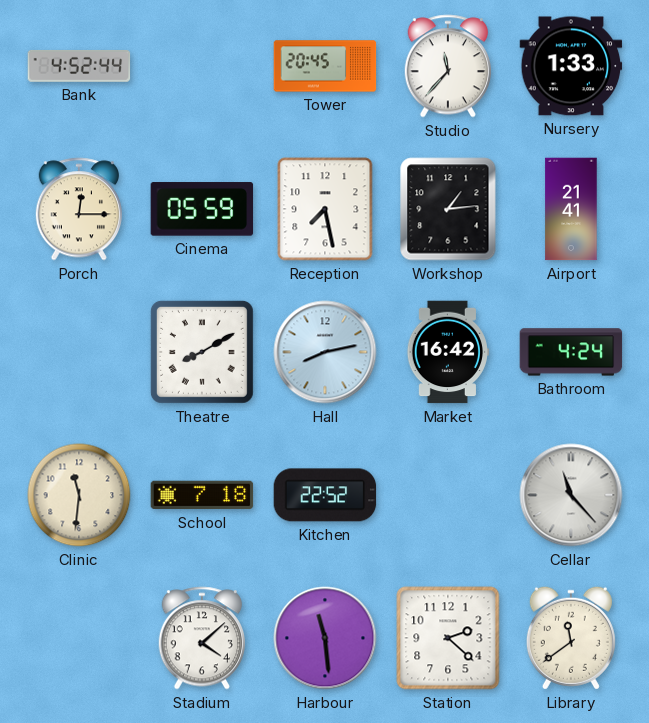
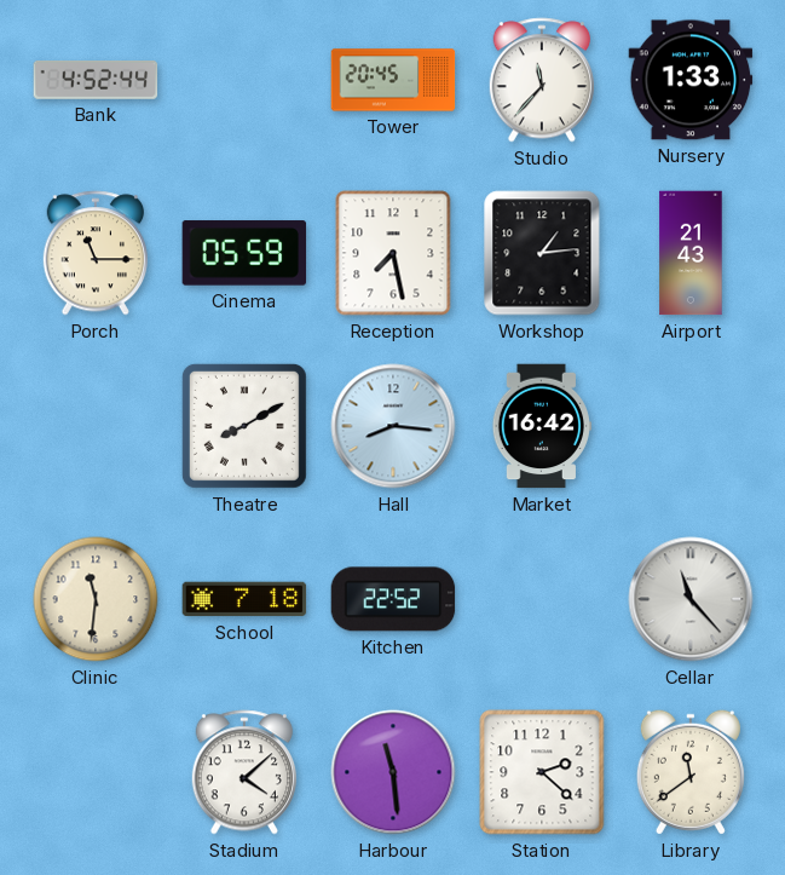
Porch: 12:15 -> 11:15 (94, 253)
Airport: 21:41 -> 21:43 (691, 253)
Hall: 8:13 -> 8:16 (393, 426)
Bathroom: 4:24 -> none (571, 352)
